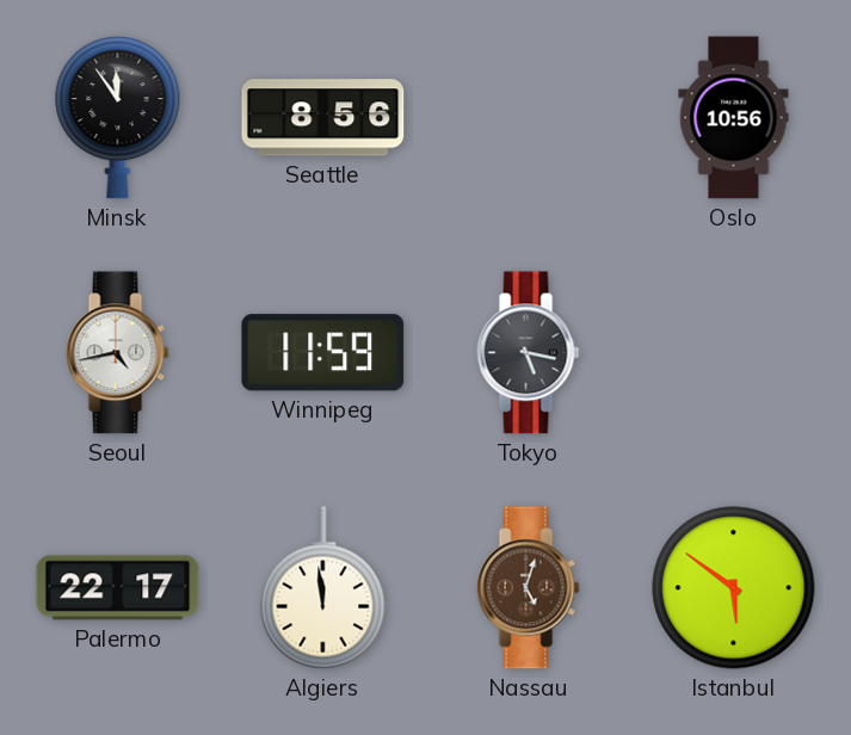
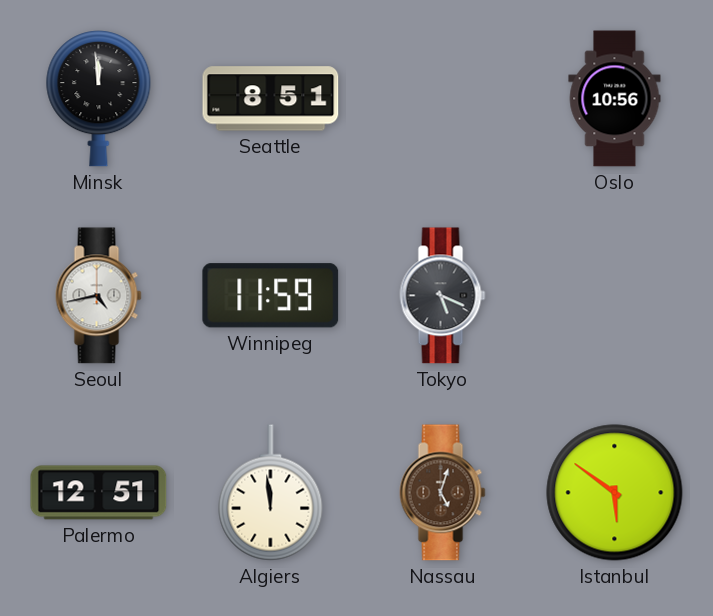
Minsk: 11:54 -> 11:59 (99, 99)
Seattle: 8:56 -> 8:51 (271, 99)
Tokyo: 5:17 -> 5:19 (443, 296)
Palermo: 22:17 -> 12:51 (99, 493)
